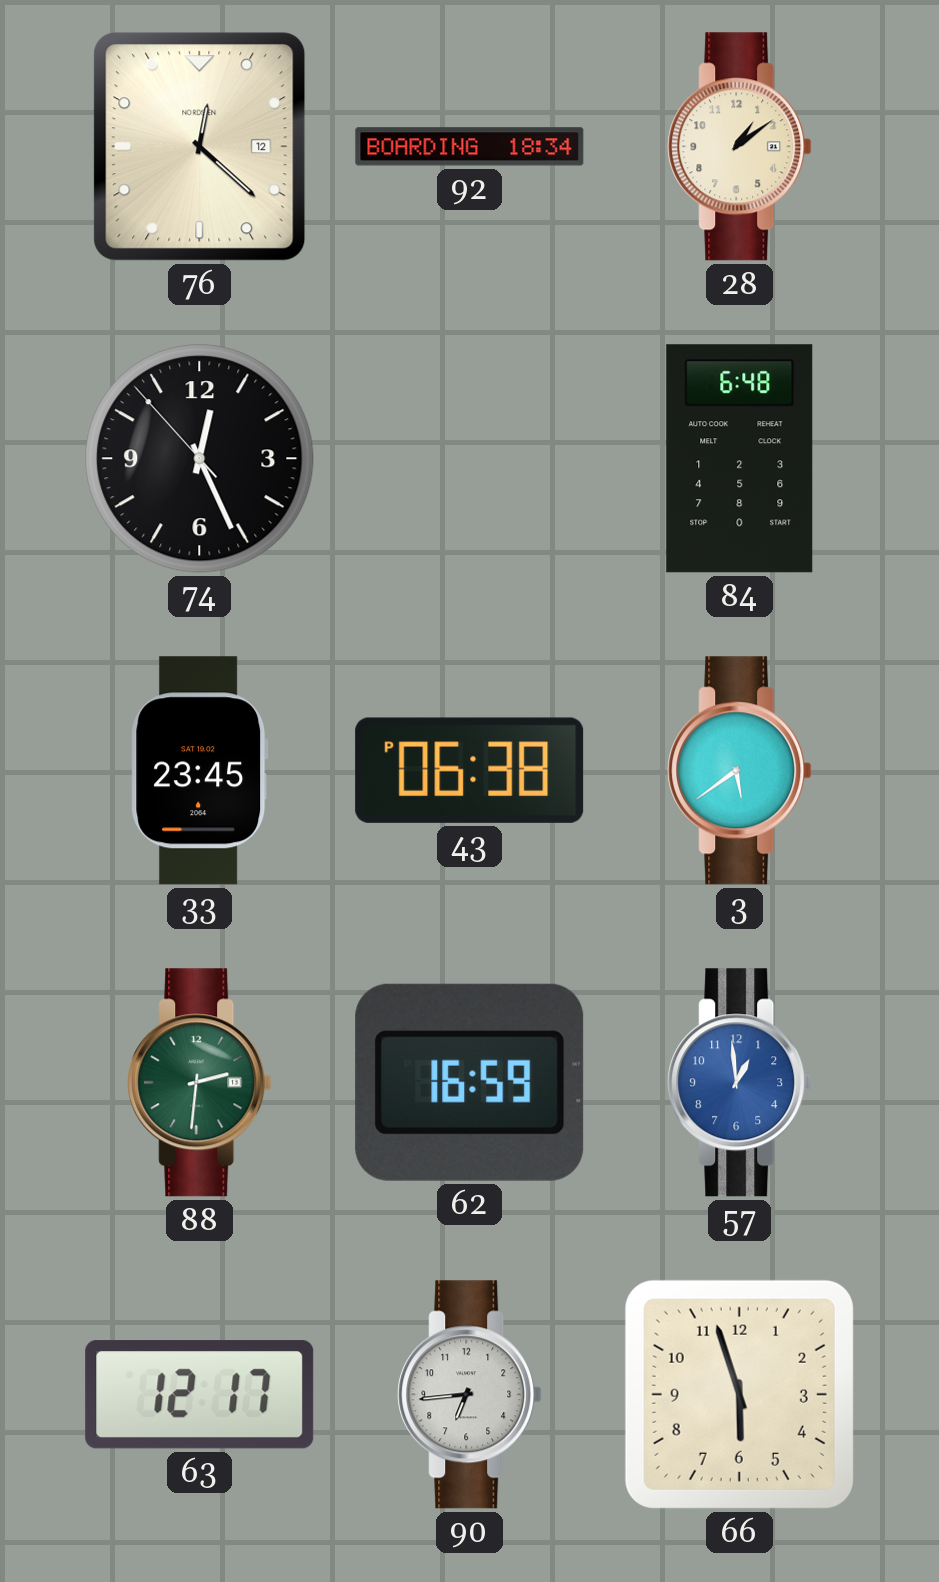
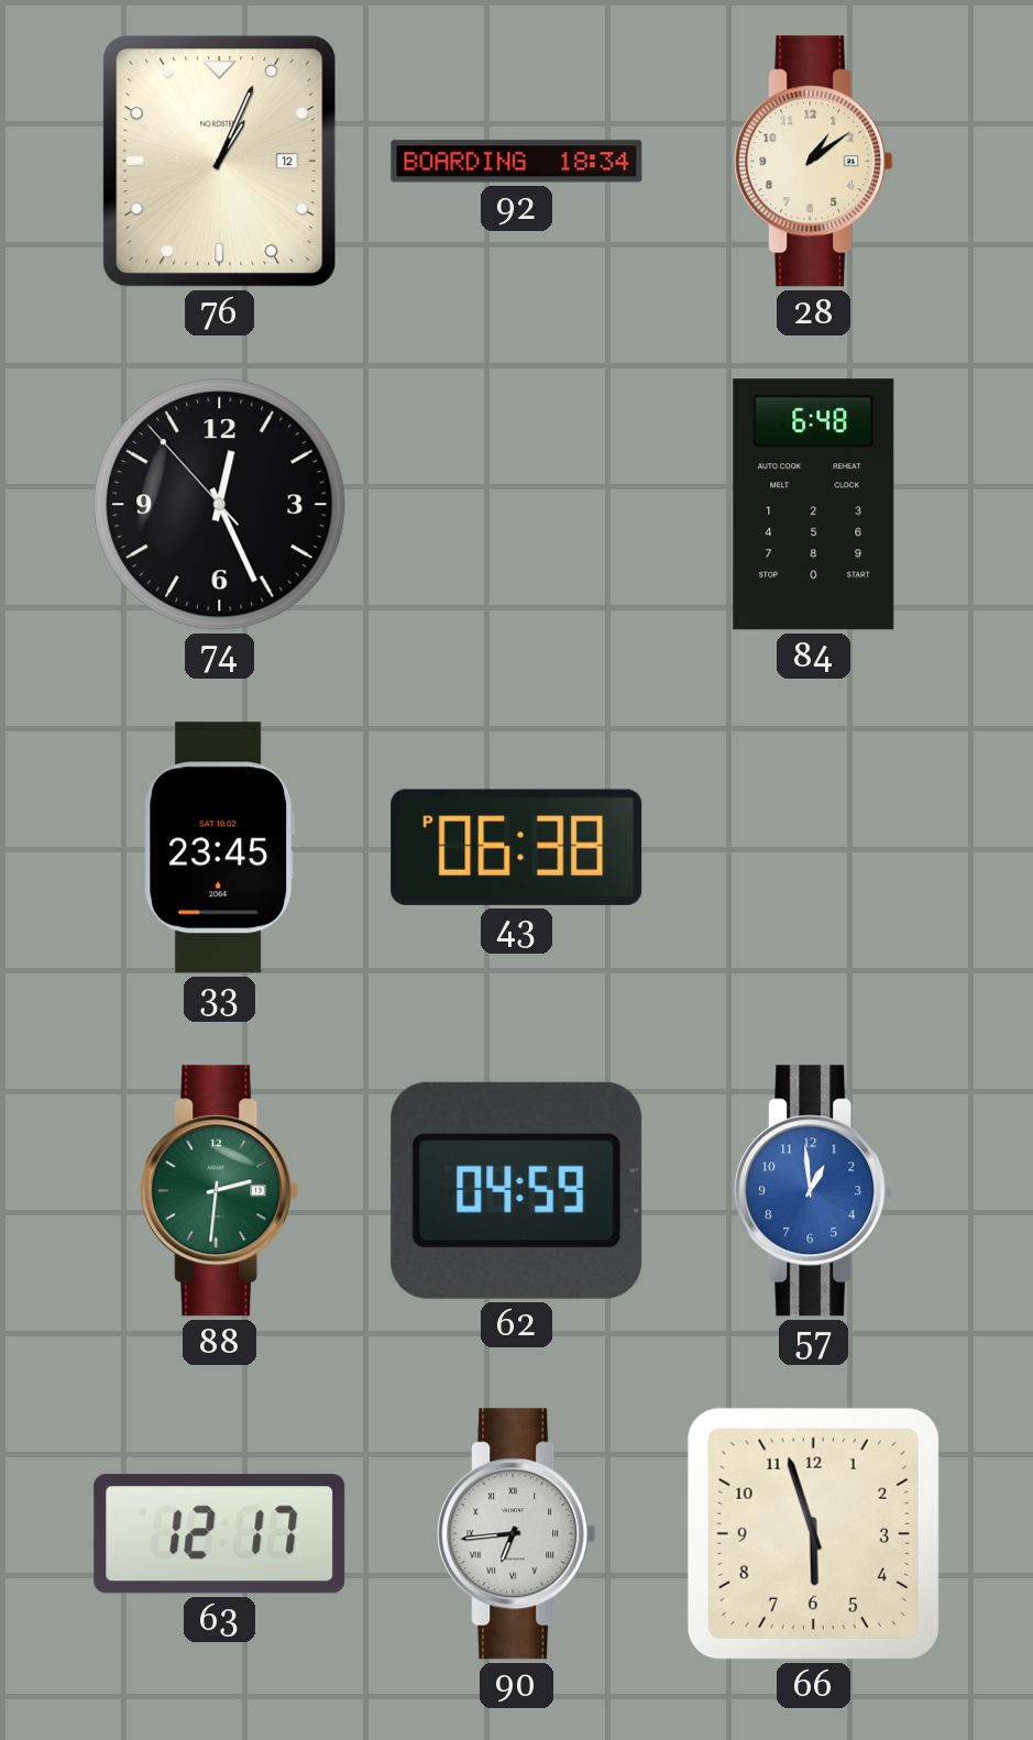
76: 12:22 -> 1:04 (220, 162)
3: 5:39 -> none (740, 771)
62: 16:59 -> 04:59 (517, 1190)
90 numerals: Arabic -> Roman (517, 1534)
